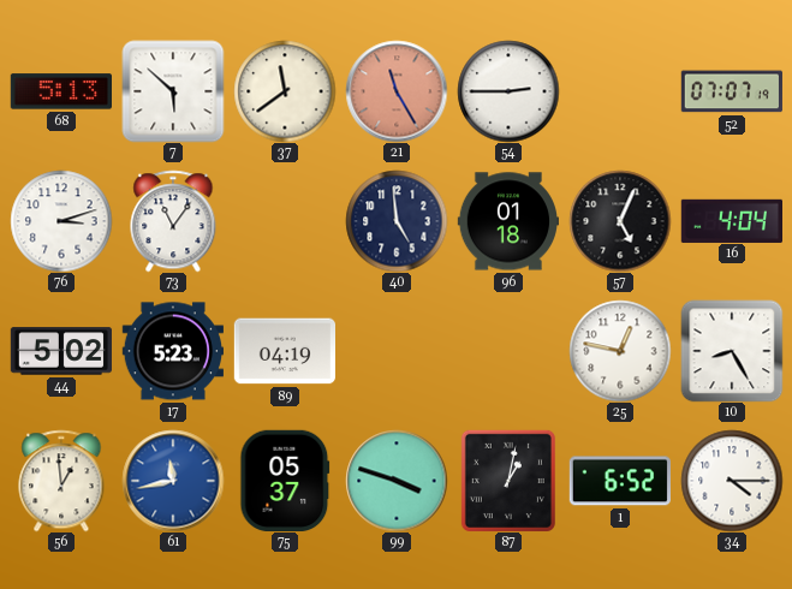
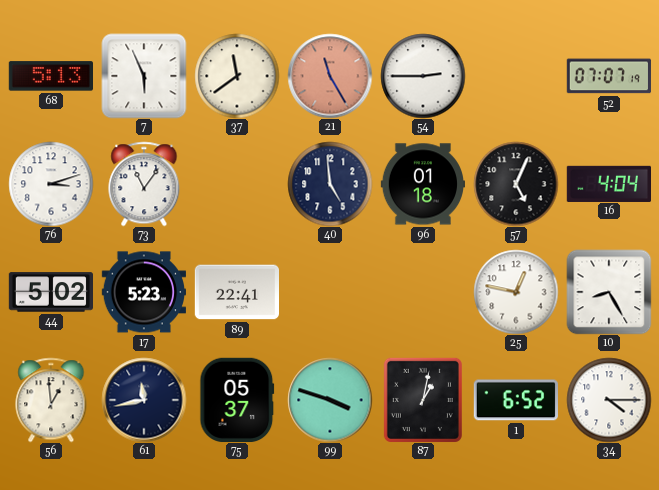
7: 5:52 -> 5:56 (144, 76)
89: 04:19 -> 22:41 (236, 292)
61 dial: blue -> navy (144, 400)
